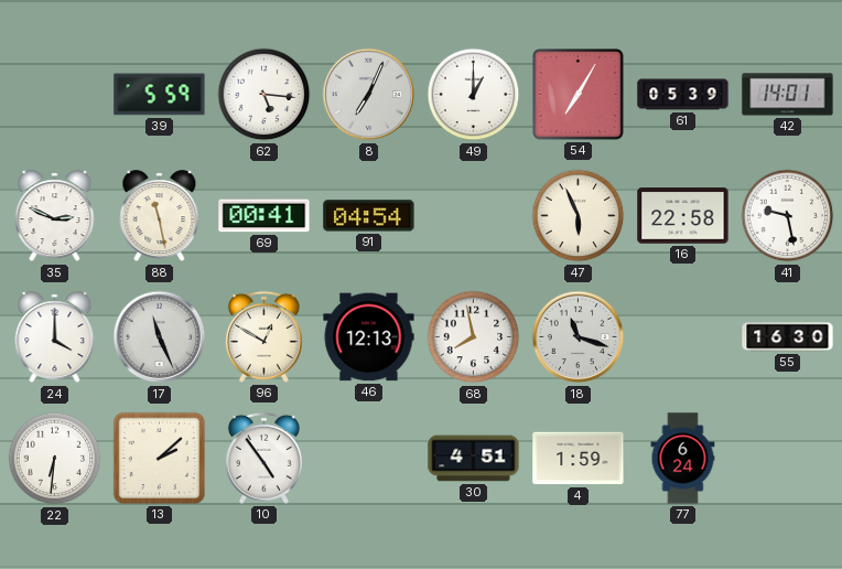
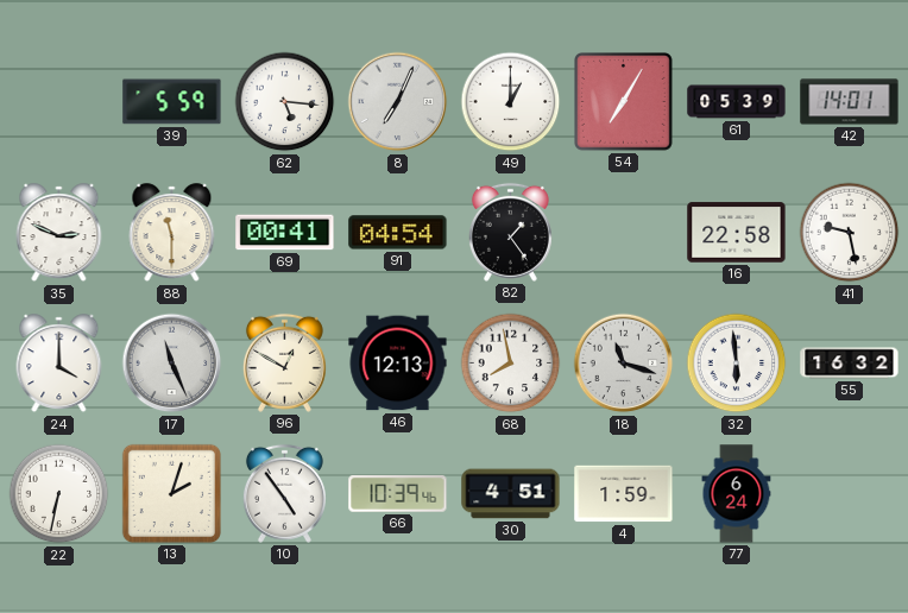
88: 11:28 -> 11:30 (172, 233)
82: none -> 1:24 (510, 232)
47: 5:56 -> none (579, 216)
32: none -> 5:59 (737, 364)
55: 16:30 -> 16:32 (850, 364)
22: 6:31 -> 6:32 (59, 494)
13: 2:08 -> 2:03 (171, 493)
66: none -> 10:39 (398, 494)
